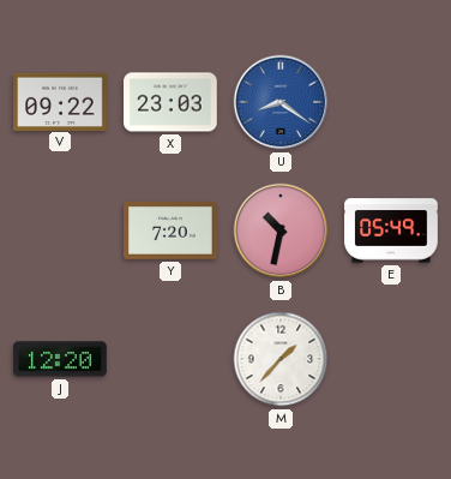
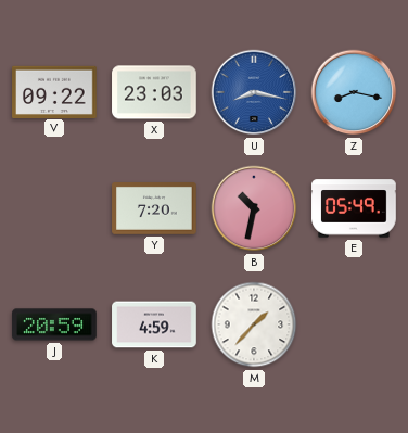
U: 8:21 -> 8:17 (254, 92)
Z: none -> 8:17 (354, 92)
J: 12:20 -> 20:59 (54, 324)
K: none -> 4:59 (154, 324)
